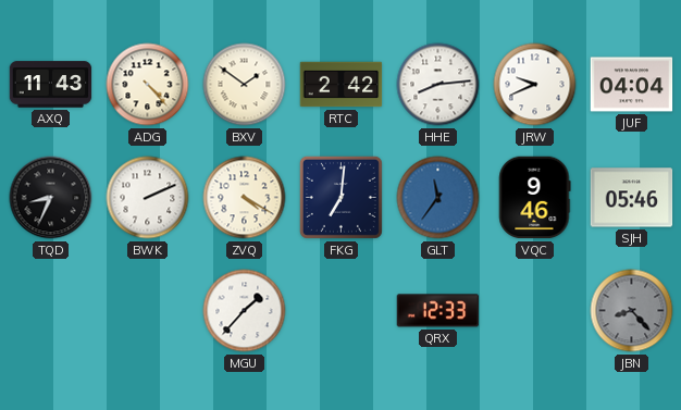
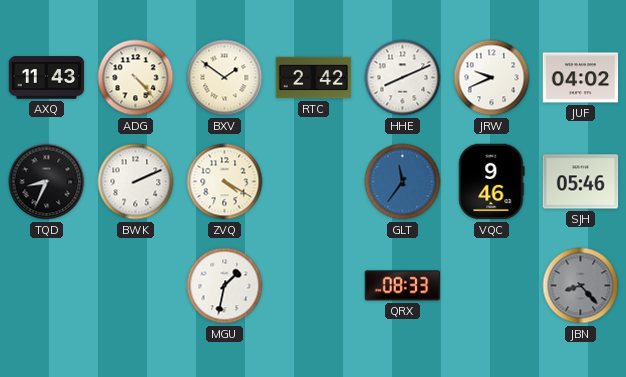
HHE: 8:14 -> 8:11 (403, 78)
JUF: 04:04 -> 04:02 (581, 78)
FKG: 7:01 -> none (340, 197)
MGU: 1:37 -> 1:32 (225, 286)
QRX: 12:33 -> 08:33 (403, 286)
